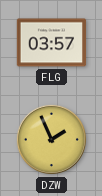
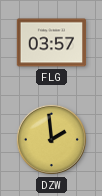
DZW: 1:56 -> 1:59 (51, 139)
